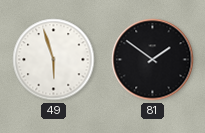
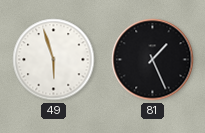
81: 1:51 -> 1:26 (153, 60)
